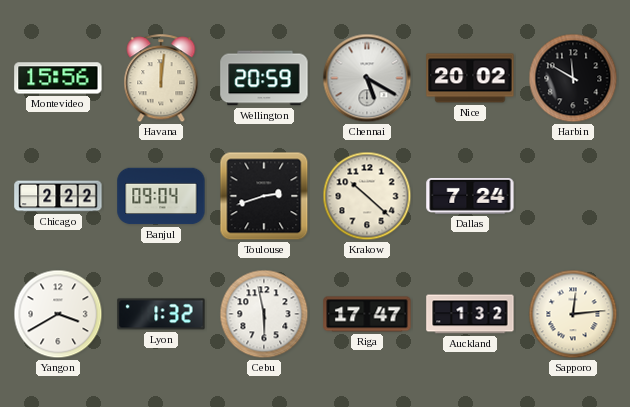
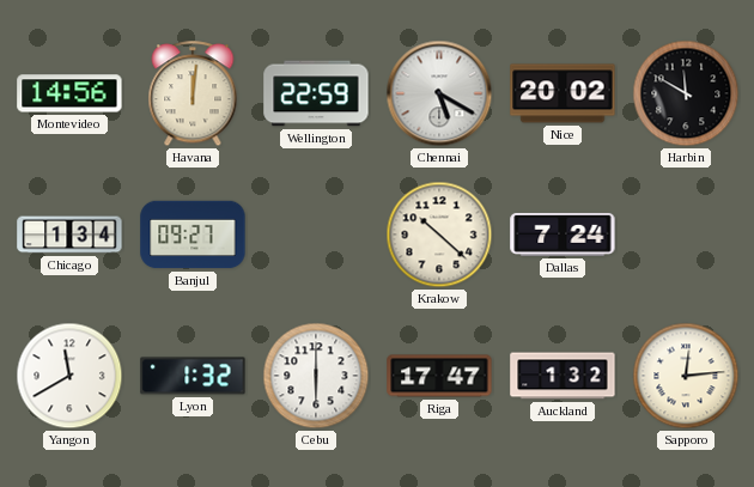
Montevideo: 15:56 -> 14:56 (69, 93)
Wellington: 20:59 -> 22:59 (316, 93)
Chicago: 2:22 -> 1:34 (69, 235)
Banjul: 09:04 -> 09:27 (193, 235)
Toulouse: 2:42 -> none (264, 196)
Yangon: 3:40 -> 11:40 (69, 376)
Cebu: 5:58 -> 6:00 (316, 376)
